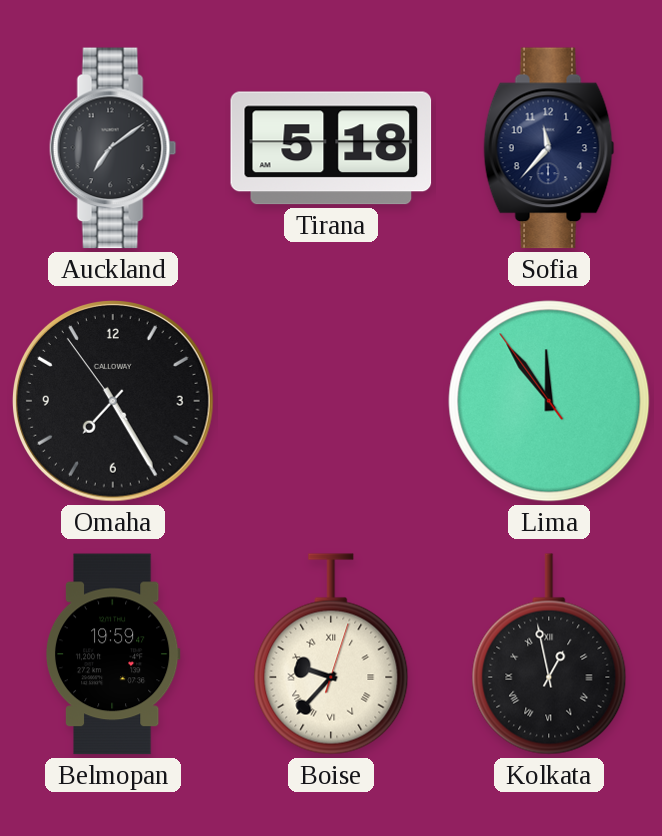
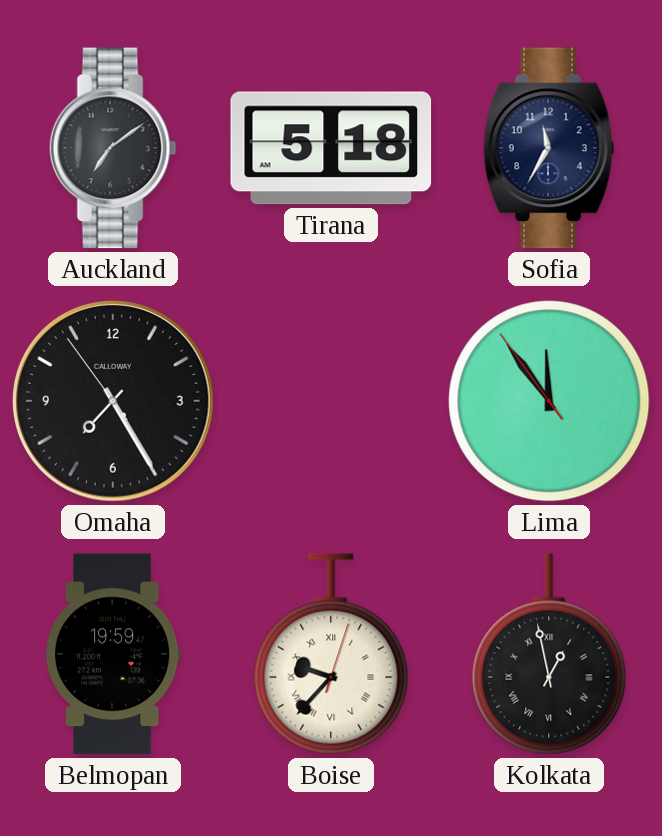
Sofia: 11:37 -> 11:35 (549, 148)
